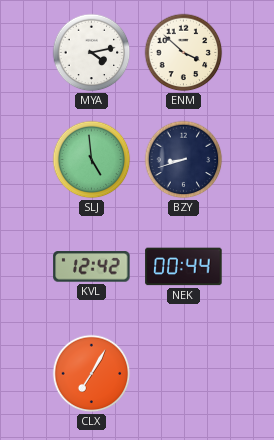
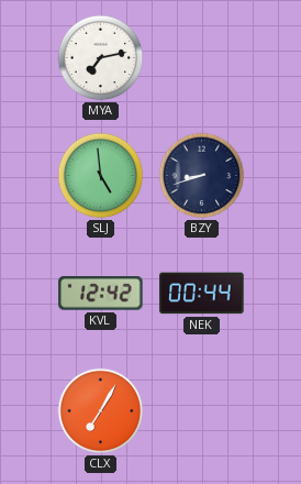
MYA: 4:13 -> 7:13 (101, 58)
ENM: 3:52 -> none (184, 53)
